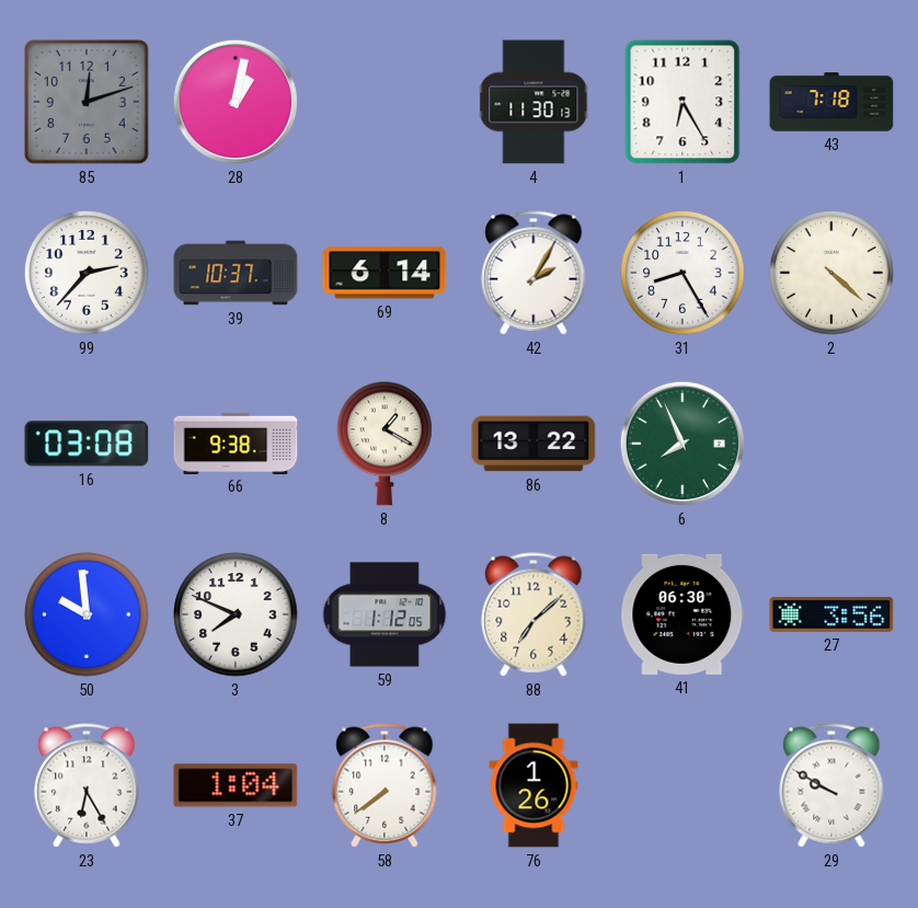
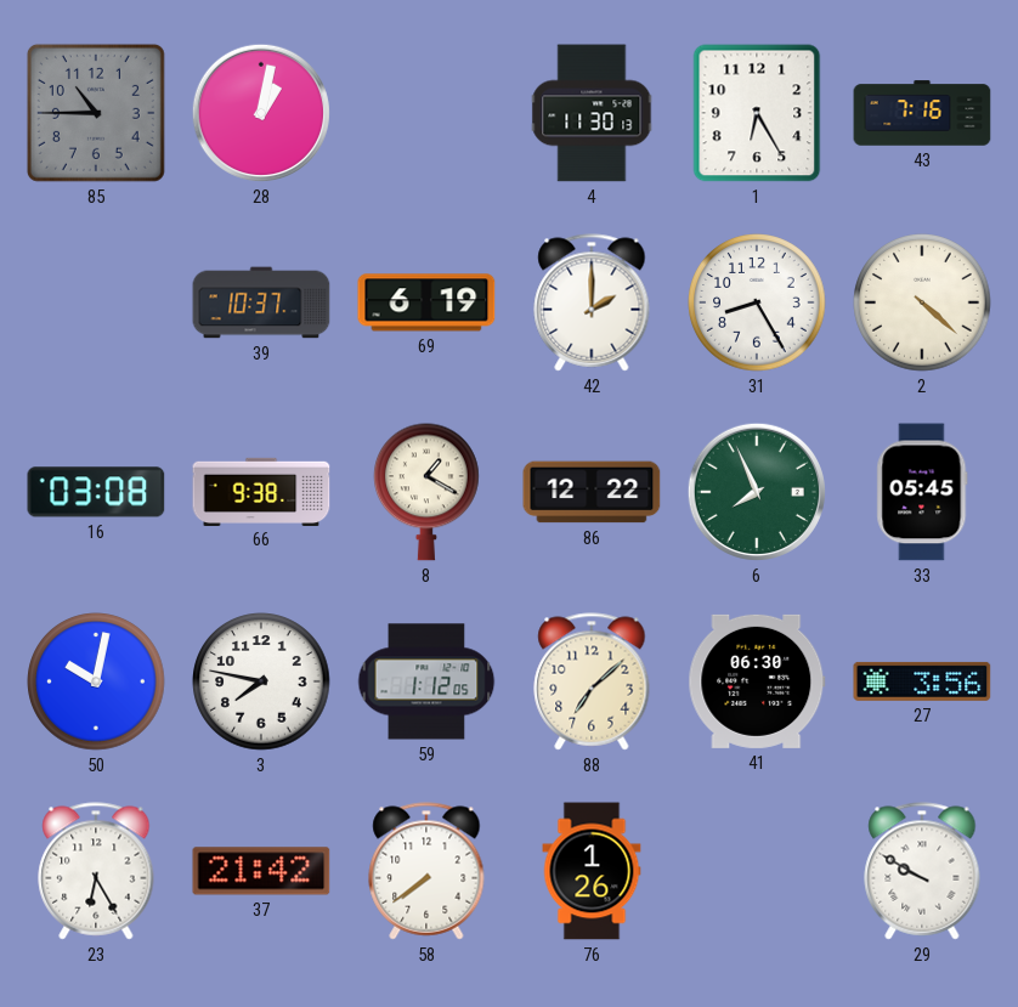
85: 12:12 -> 10:45 (96, 113)
43: 7:18 -> 7:16 (922, 113)
99: 2:37 -> none (87, 273)
69: 6:14 -> 6:19 (426, 302)
42: 2:05 -> 2:00 (592, 302)
86: 13:22 -> 12:22 (592, 492)
33: none -> 05:45 (922, 492)
50: 9:59 -> 10:02 (96, 681)
3: 7:49 -> 7:47 (261, 681)
37: 1:04 -> 21:42 (261, 871)
